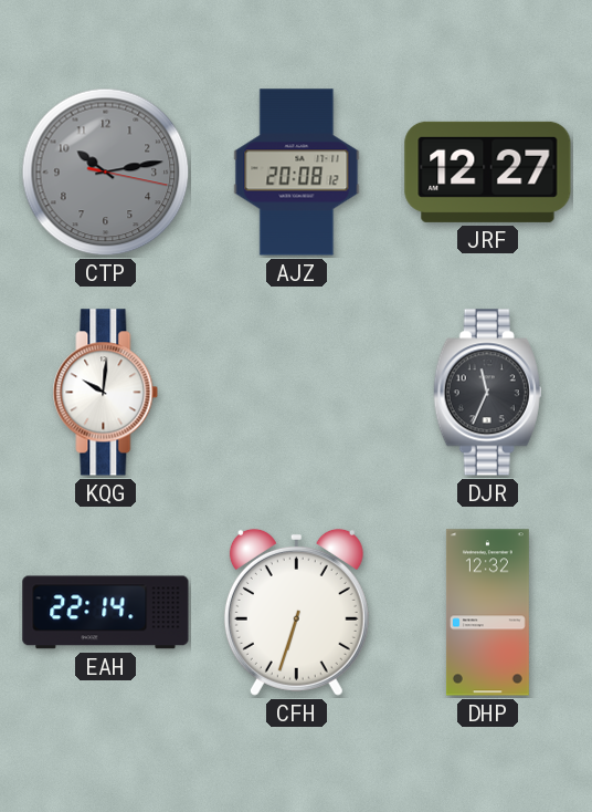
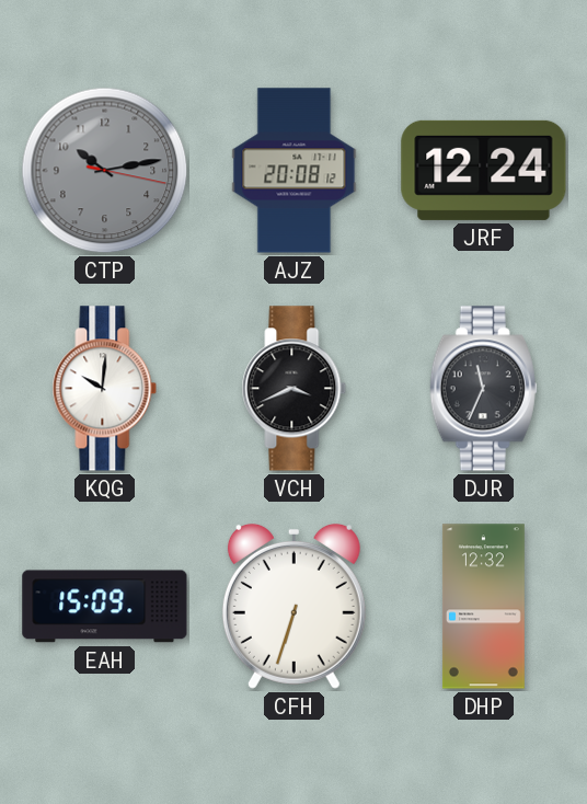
JRF: 12:27 -> 12:24 (484, 170)
VCH: none -> 3:41 (295, 389)
EAH: 22:14 -> 15:09 (105, 607)
